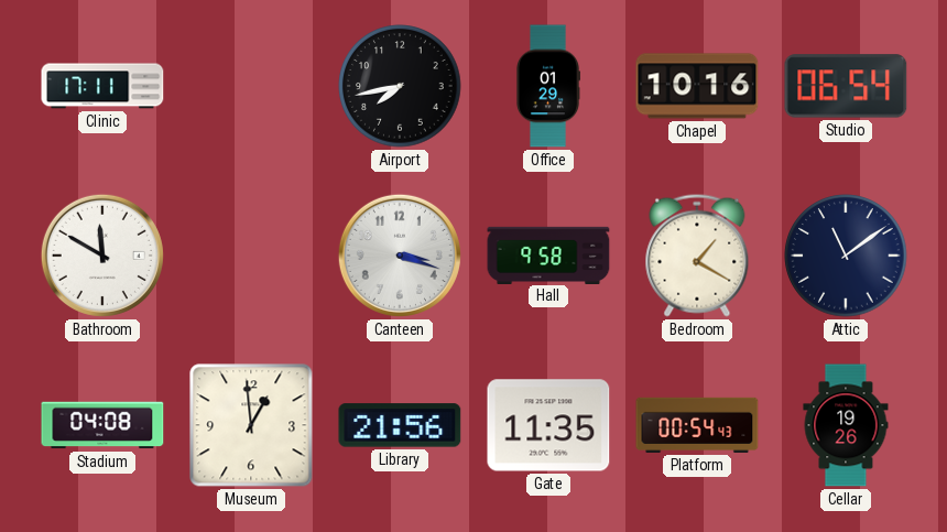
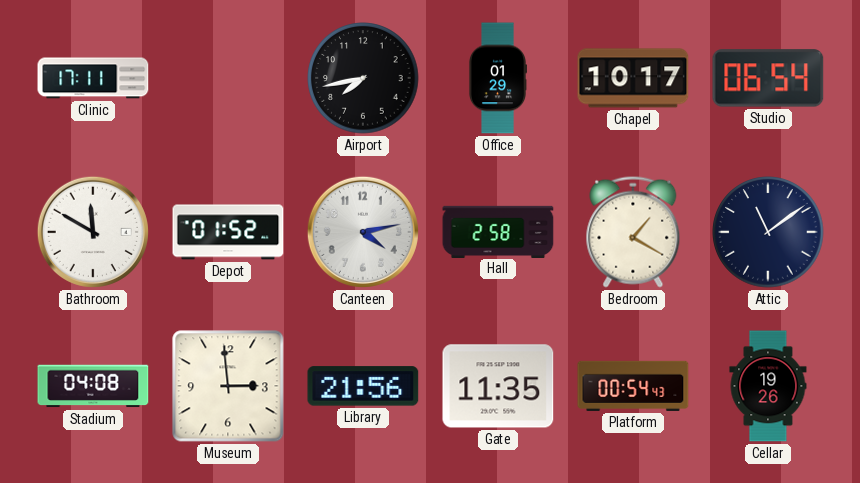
Chapel: 10:16 -> 10:17 (633, 78)
Depot: none -> 01:52 (228, 232)
Canteen: 3:18 -> 4:13 (363, 232)
Hall: 9:58 -> 2:58 (498, 231)
Museum: 12:59 -> 2:59 (228, 386)
